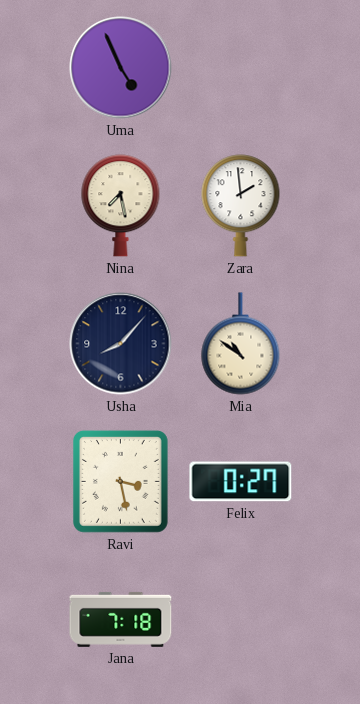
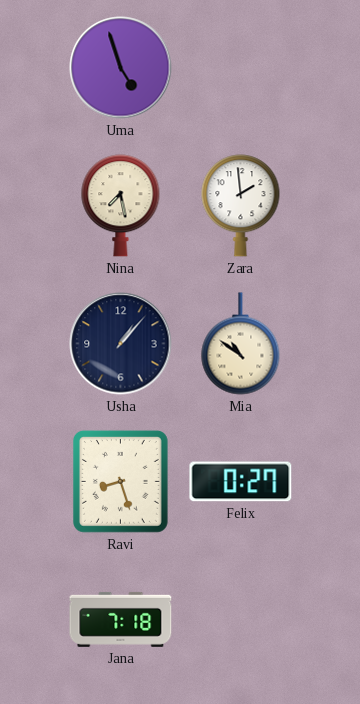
Uma: 4:56 -> 4:57 (121, 68)
Usha: 8:07 -> 1:07 (121, 344)
Ravi: 3:28 -> 8:27 (120, 481)
